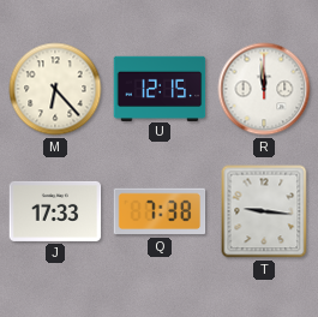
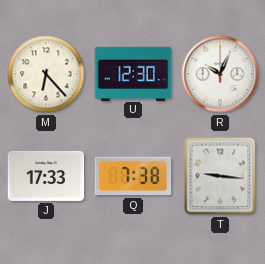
U: 12:15 -> 12:30 (133, 73)
R: 11:59 -> 10:04 (220, 74)
